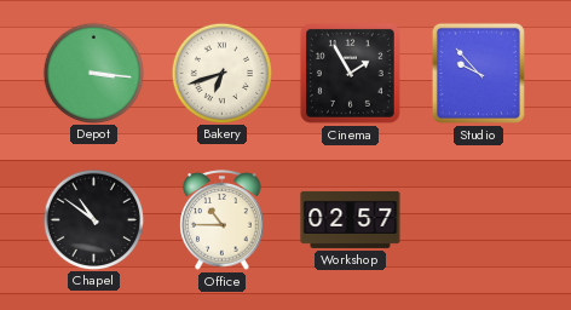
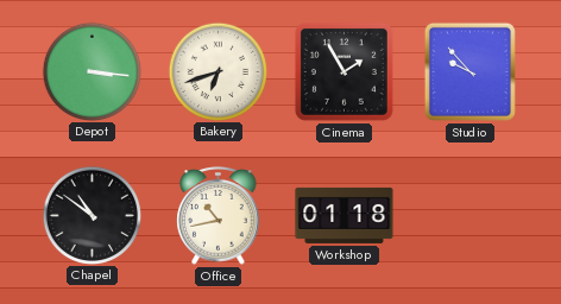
Office: 10:45 -> 10:43 (219, 216)
Workshop: 02:57 -> 01:18 (345, 215)
